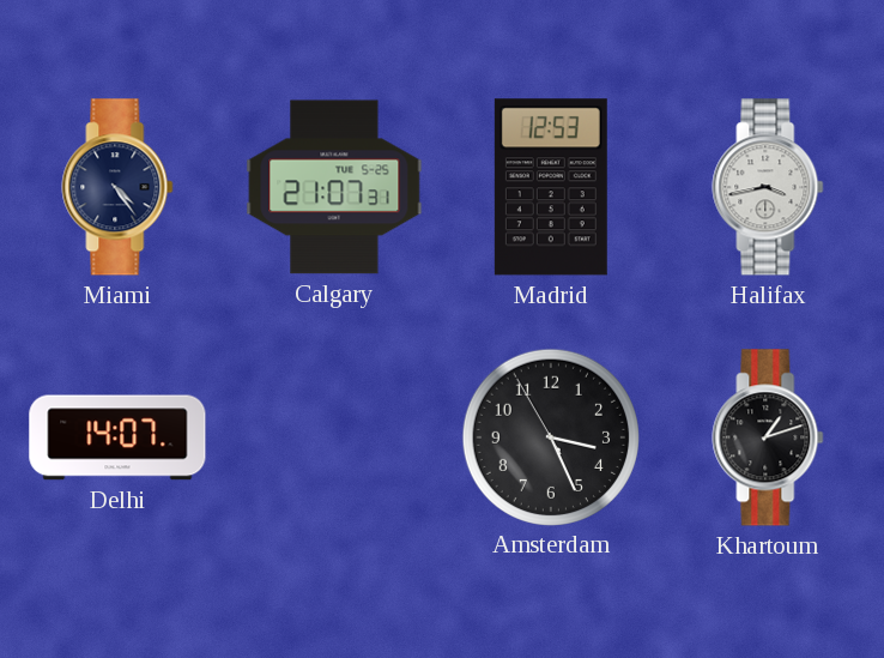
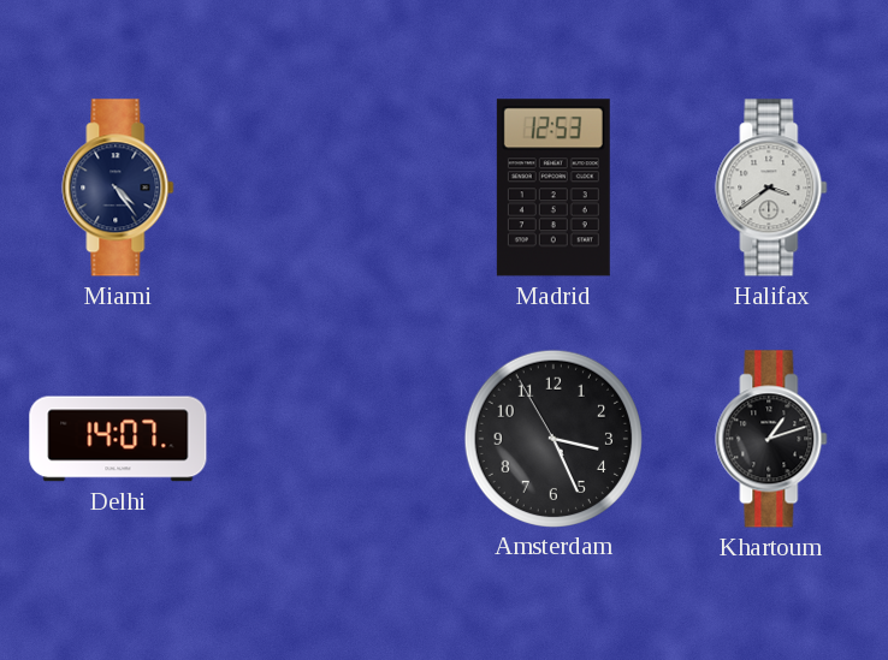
Calgary: 21:07 -> none (334, 187)
Halifax: 3:43 -> 3:39 (771, 188)
